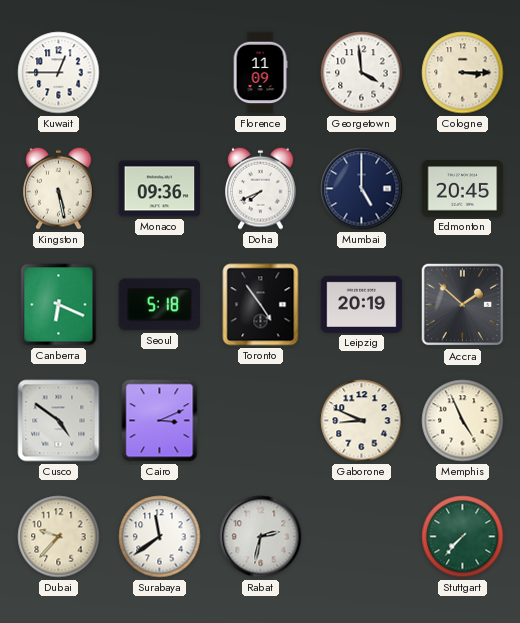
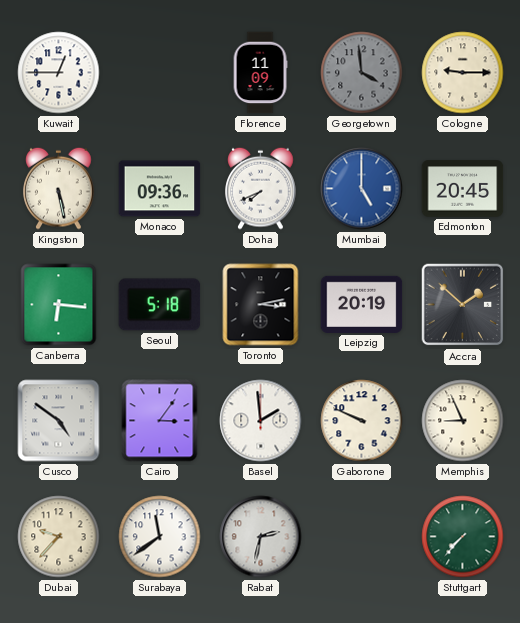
Georgetown dial: white -> grey (362, 73)
Cologne: 3:15 -> 9:15 (463, 73)
Mumbai dial: navy -> blue (362, 189)
Canberra: 6:19 -> 6:16 (59, 305)
Toronto: 4:54 -> 3:13 (261, 305)
Cairo: 3:11 -> 3:06 (160, 421)
Basel: none -> 1:59 (261, 421)
Gaborone: 8:49 -> 9:49 (362, 421)
Memphis: 4:56 -> 8:56 (463, 421)
